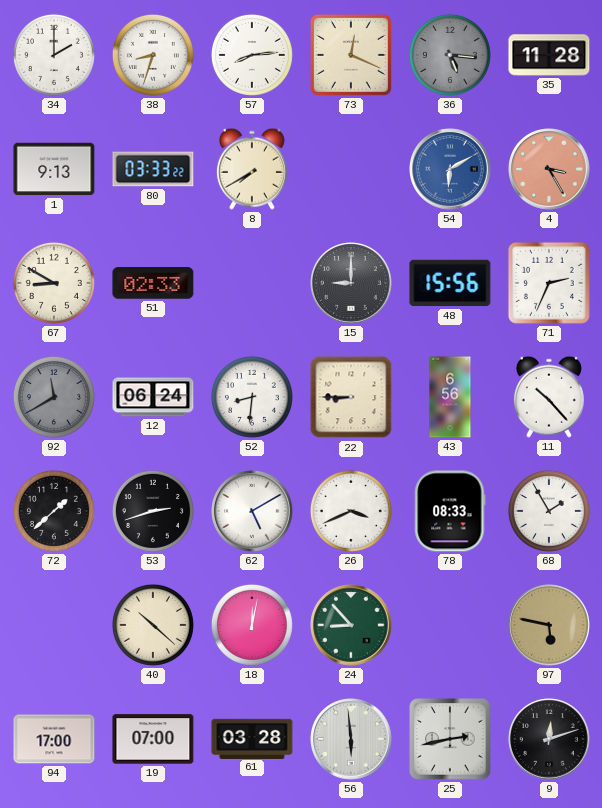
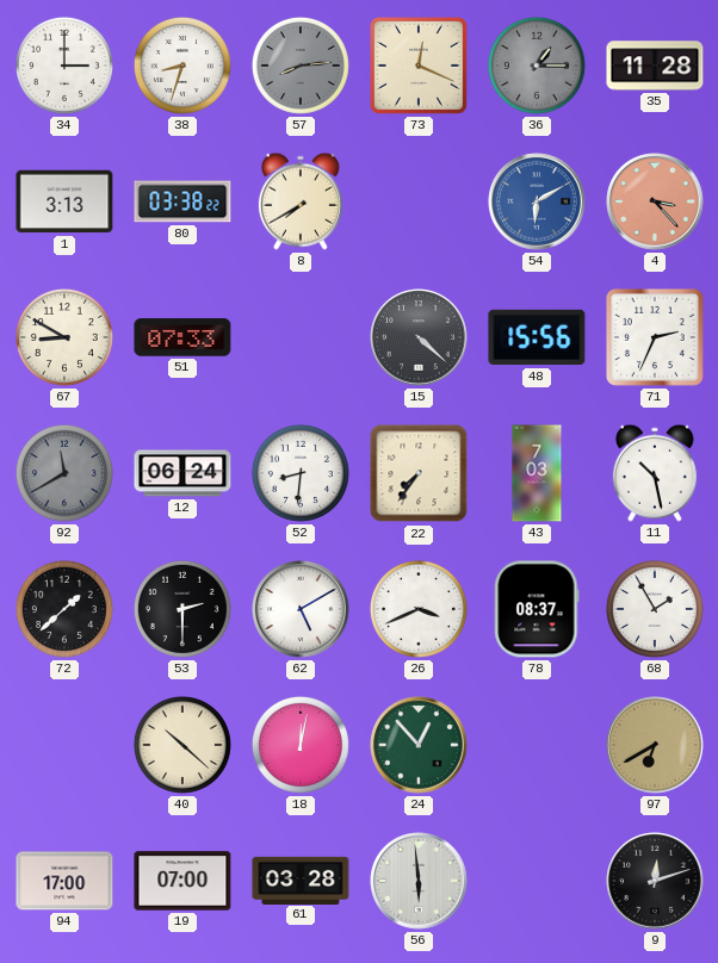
34: 2:00 -> 3:00 (64, 66)
57 dial: white -> grey (301, 66)
36: 5:16 -> 1:15 (537, 66)
1: 9:13 -> 3:13 (64, 201)
80: 03:33 -> 03:38 (182, 201)
4: 3:25 -> 3:23 (655, 201)
51: 02:33 -> 07:33 (182, 337)
15: 9:00 -> 4:22 (419, 337)
22: 8:45 -> 7:36 (419, 473)
43: 6:56 -> 7:03 (537, 473)
11: 10:23 -> 10:28 (655, 473)
53: 2:42 -> 2:30 (182, 609)
78: 08:33 -> 08:37 (537, 609)
24: 8:53 -> 12:53 (419, 745)
97: 5:47 -> 6:40 (655, 745)
25: 2:43 -> none (450, 739)
